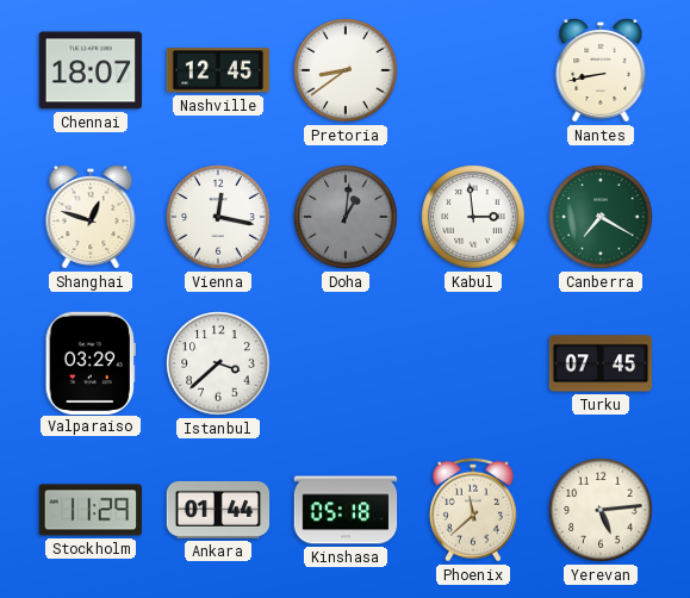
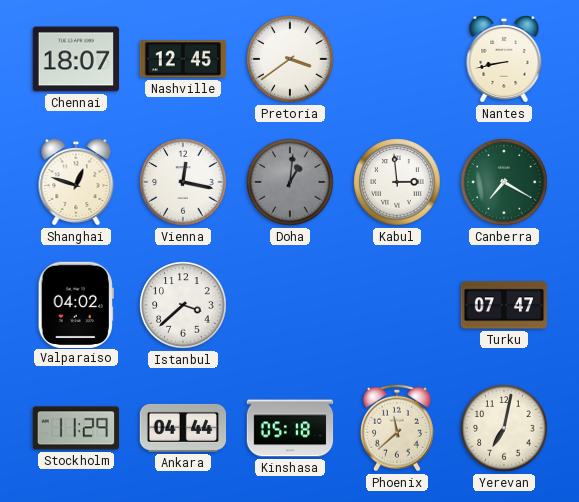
Pretoria: 8:39 -> 3:39 (290, 59)
Valparaiso: 03:29 -> 04:02 (76, 304)
Turku: 07:45 -> 07:47 (504, 305)
Ankara: 01:44 -> 04:44 (183, 428)
Yerevan: 5:14 -> 7:02 (504, 428)
